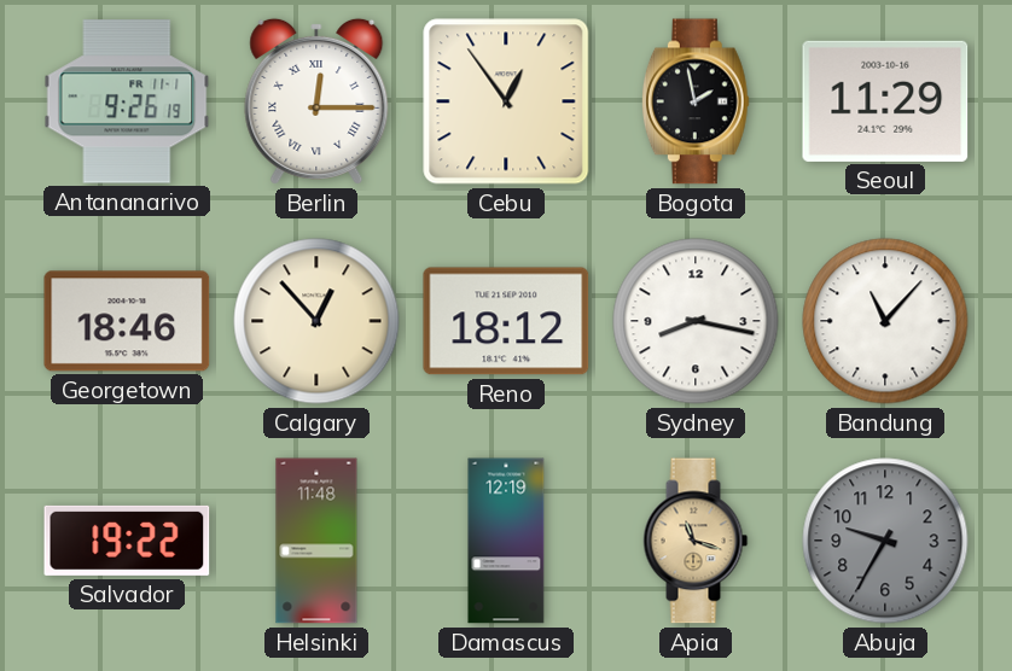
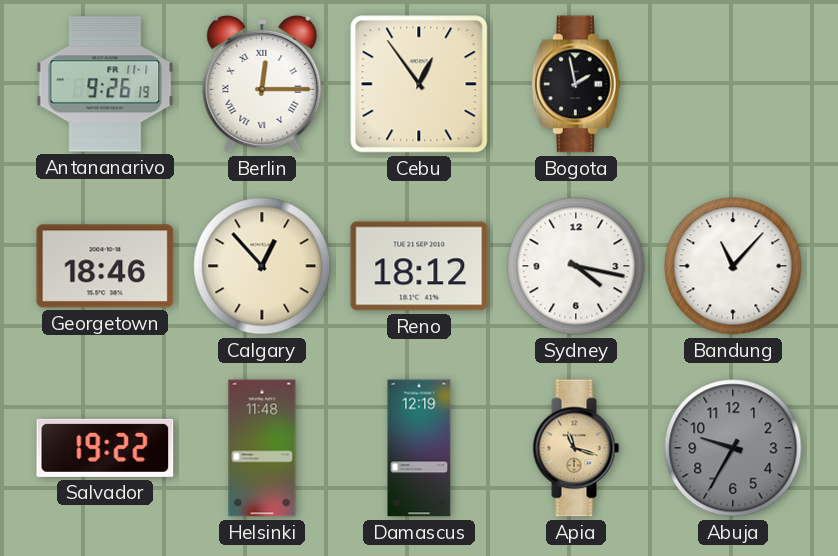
Seoul: 11:29 -> none (885, 101)
Sydney: 8:17 -> 4:17 (576, 266)
